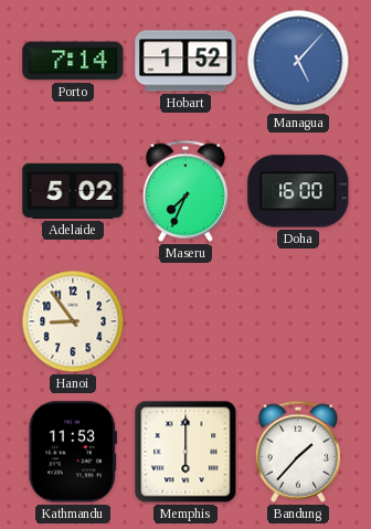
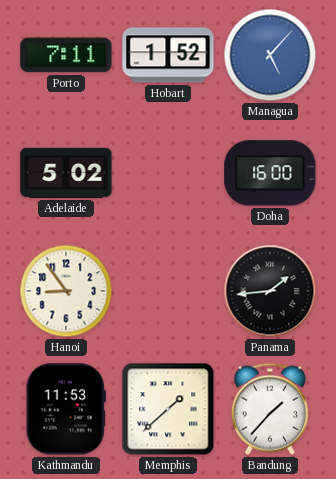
Porto: 7:14 -> 7:11 (66, 55)
Maseru: 7:34 -> none (185, 191)
Panama: none -> 1:44 (270, 291)
Memphis: 6:00 -> 1:38 (168, 409)
